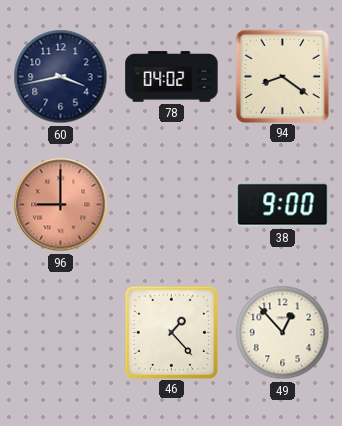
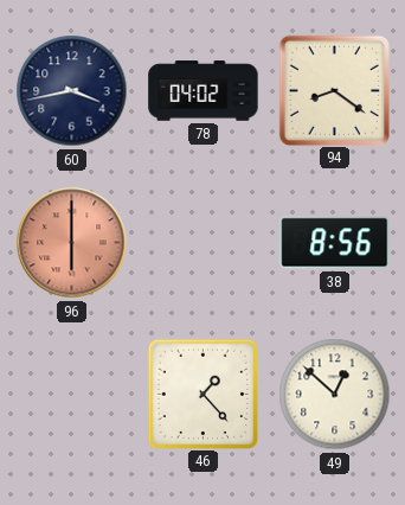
96: 9:00 -> 6:00 (72, 243)
38: 9:00 -> 8:56 (335, 243)
49: 12:53 -> 12:52 (335, 395)
